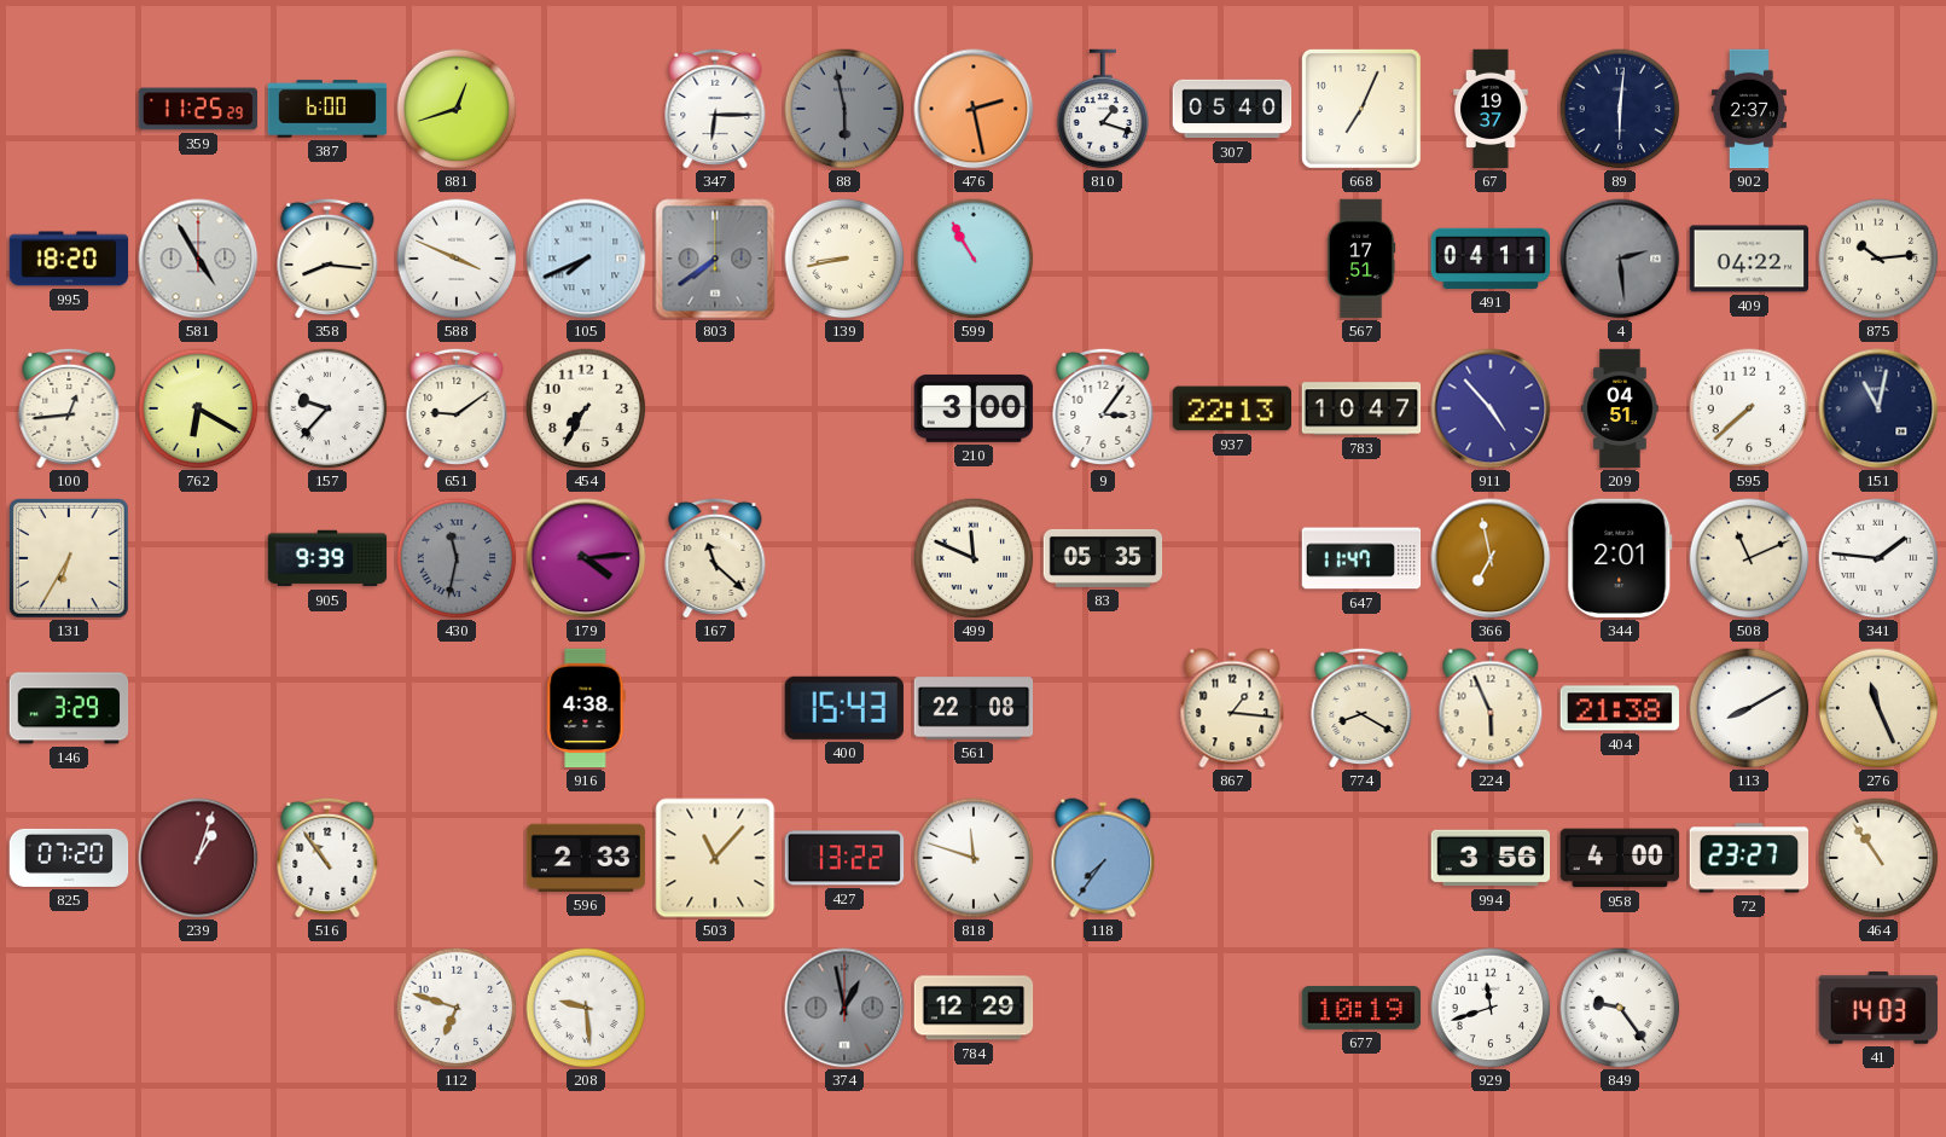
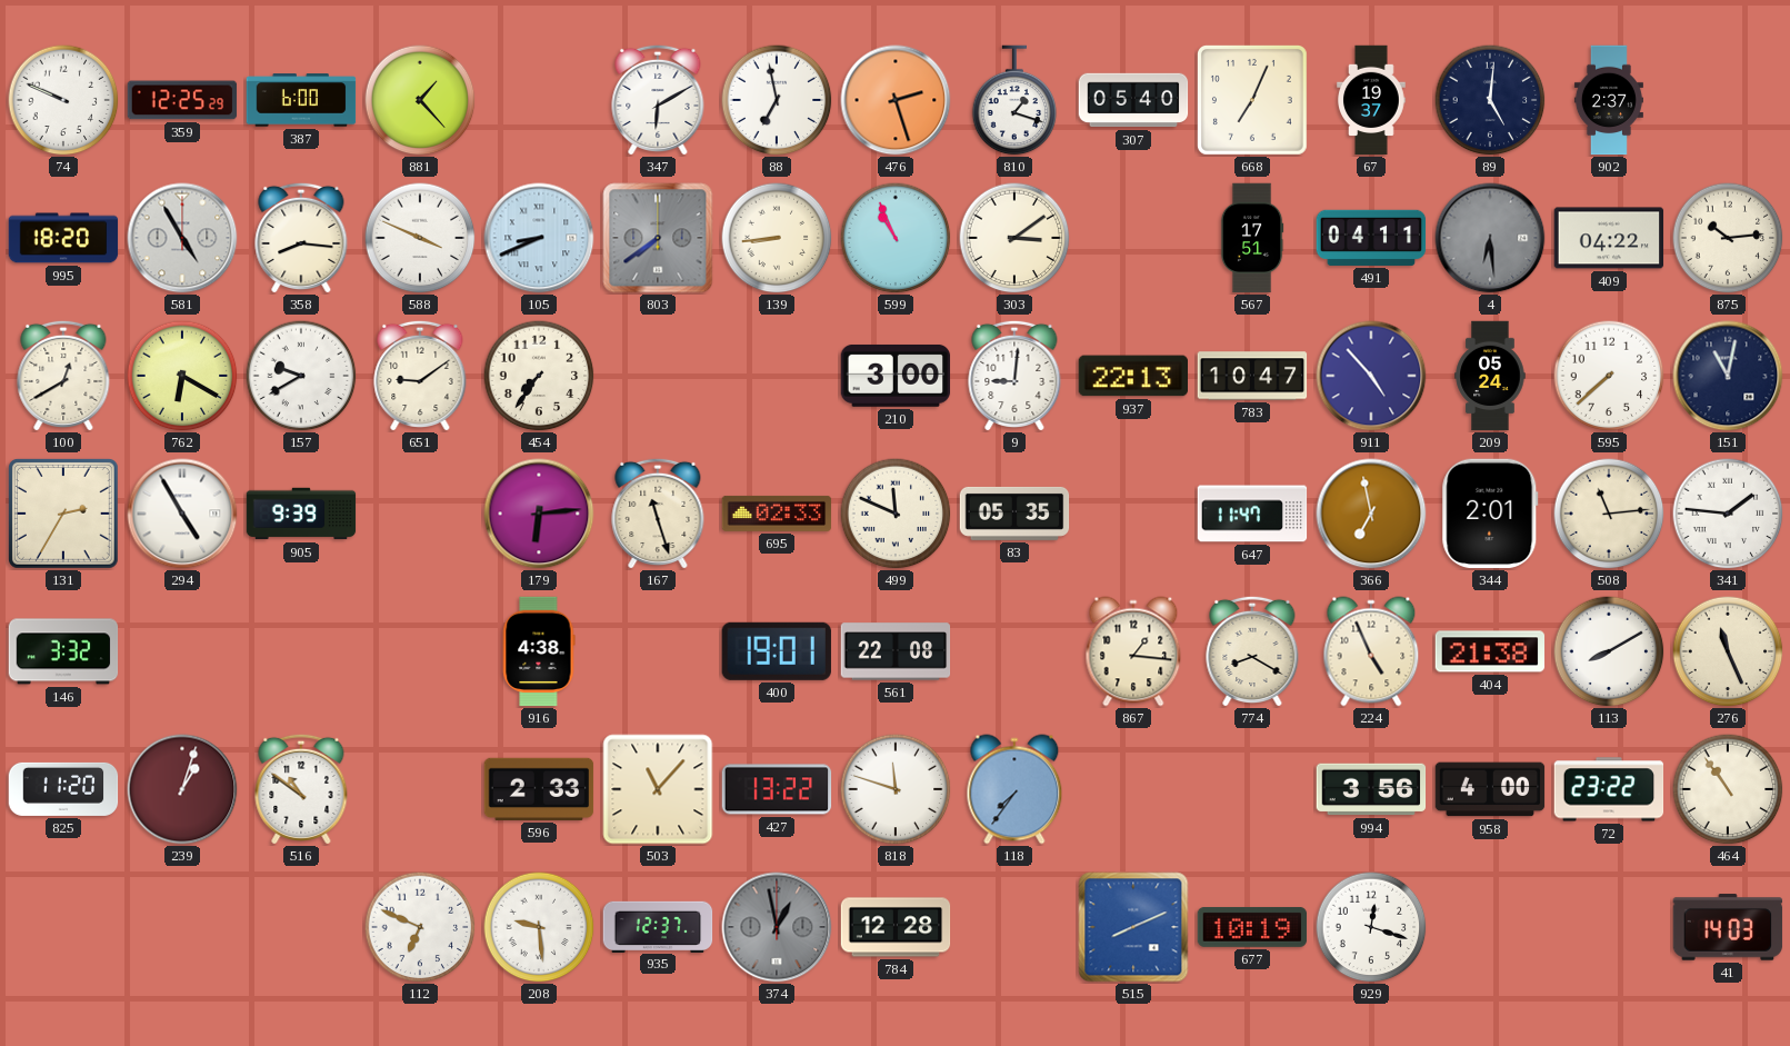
74: none -> 9:49 (63, 100)
359: 11:25 -> 12:25 (182, 100)
881: 12:42 -> 1:23 (420, 100)
347: 6:15 -> 6:10 (658, 100)
88: 5:58 -> 6:58 (777, 100)
88 dial: grey -> white (777, 100)
476: 2:28 -> 2:27 (896, 100)
89: 6:01 -> 5:01 (1490, 100)
105: 7:41 -> 8:41 (539, 238)
139: 8:43 -> 8:44 (777, 238)
599: 10:55 -> 10:56 (896, 238)
303: none -> 3:09 (1014, 238)
4: 2:29 -> 6:29 (1490, 238)
100: 12:44 -> 12:40 (63, 376)
157: 9:37 -> 9:40 (301, 376)
454: 7:35 -> 7:36 (539, 376)
9: 3:06 -> 9:01 (1014, 376)
209: 04:51 -> 05:24 (1490, 376)
131: 6:35 -> 2:35 (63, 514)
294: none -> 4:55 (182, 514)
430: 11:32 -> none (457, 558)
179: 4:14 -> 6:14 (539, 514)
167: 11:22 -> 11:27 (658, 514)
695: none -> 02:33 (777, 514)
508: 11:11 -> 11:14 (1609, 514)
146: 3:29 -> 3:32 (63, 651)
400: 15:43 -> 19:01 (777, 651)
224: 5:56 -> 4:56 (1371, 651)
825: 07:20 -> 11:20 (63, 789)
516: 10:54 -> 10:51 (301, 789)
72: 23:27 -> 23:22 (1609, 789)
112: 6:48 -> 6:49 (420, 927)
935: none -> 12:37 (658, 926)
784: 12:29 -> 12:28 (896, 927)
515: none -> 8:11 (1133, 927)
929: 11:42 -> 12:18 (1371, 927)
849: 9:24 -> none (1620, 1008)
